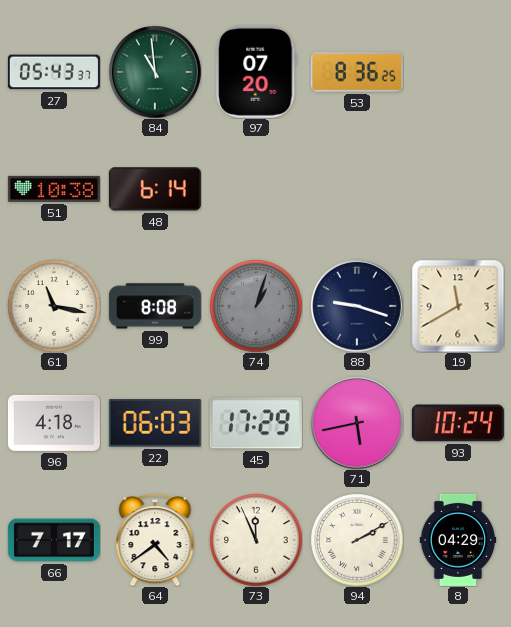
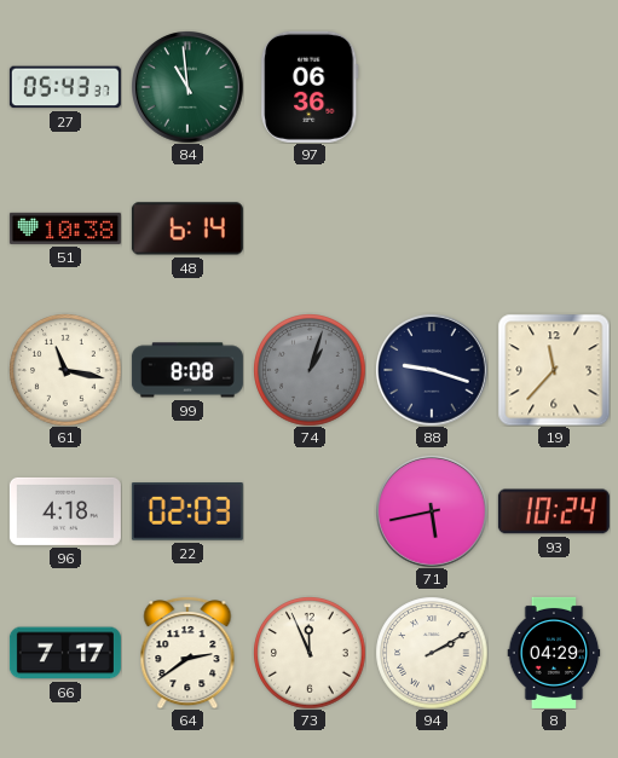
97: 07:20 -> 06:36 (310, 87)
53: 8:36 -> none (357, 72)
19: 11:40 -> 11:37 (554, 370)
22: 06:03 -> 02:03 (187, 513)
45: 17:29 -> none (256, 423)
64: 4:39 -> 2:39 (187, 653)
